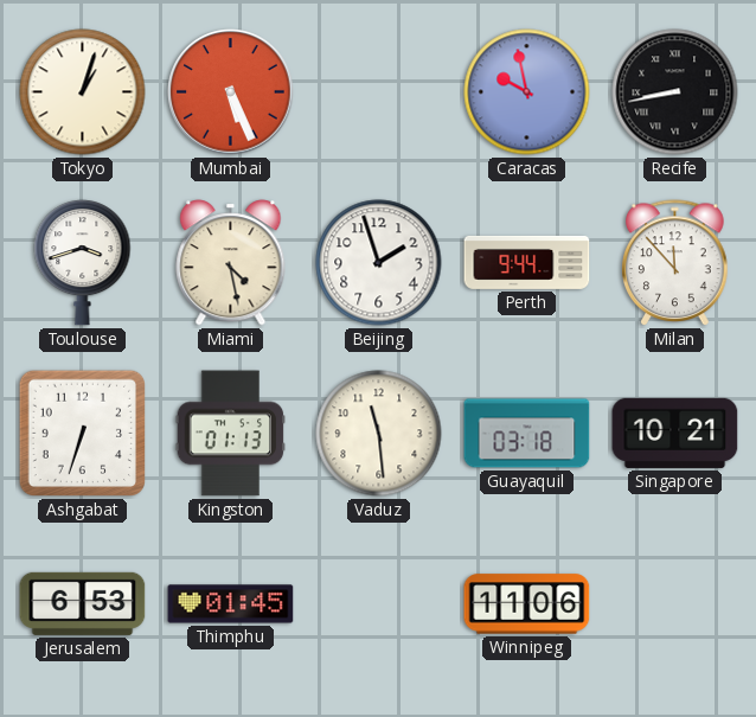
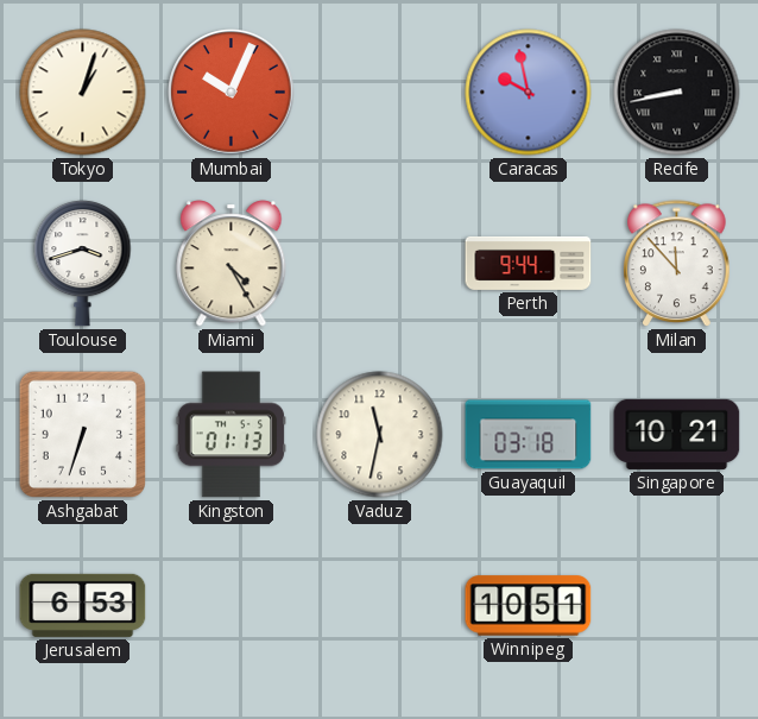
Mumbai: 5:26 -> 10:04 (232, 93)
Miami: 4:28 -> 4:25 (232, 264)
Beijing: 1:57 -> none (379, 263)
Vaduz: 11:29 -> 11:32 (380, 435)
Thimphu: 01:45 -> none (231, 604)
Winnipeg: 11:06 -> 10:51 (529, 606)
